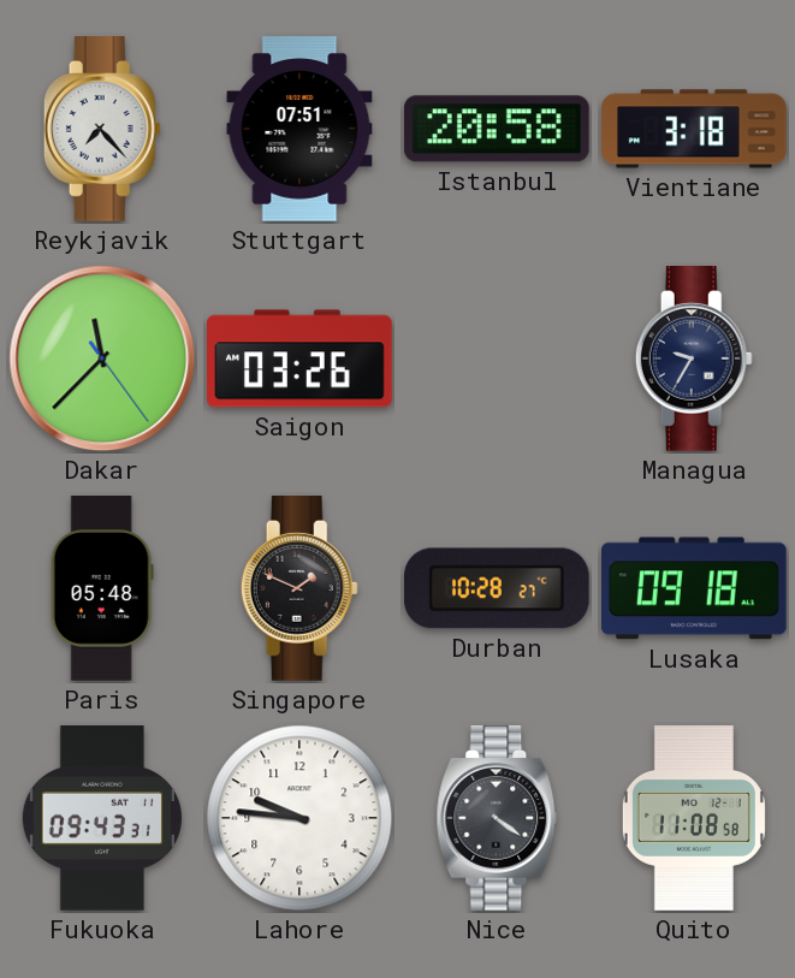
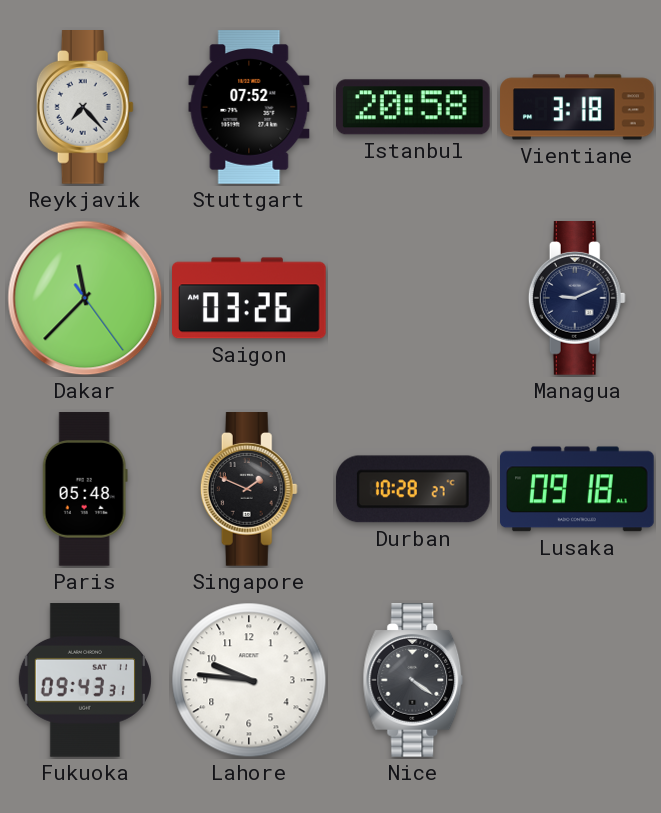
Stuttgart: 07:51 -> 07:52 (249, 107)
Managua: 9:35 -> 9:11 (577, 299)
Quito: 11:08 -> none (694, 818)
